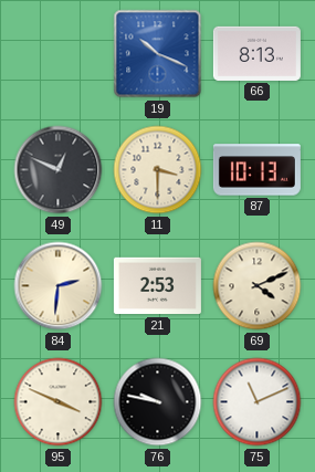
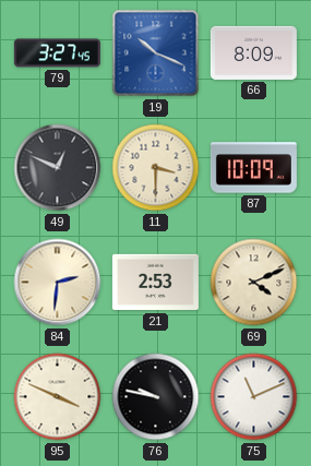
79: none -> 3:27 (57, 53)
66: 8:13 -> 8:09 (253, 52)
87: 10:13 -> 10:09 (253, 168)
